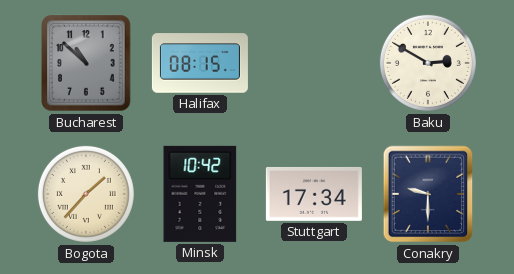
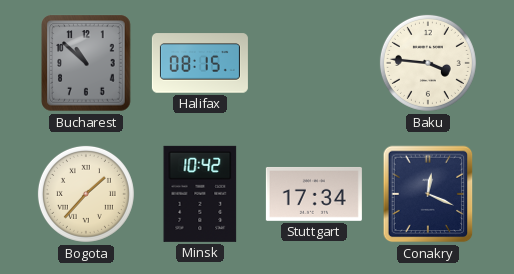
Baku: 2:50 -> 3:46 (428, 63)
Conakry: 9:30 -> 12:19 (428, 194)
